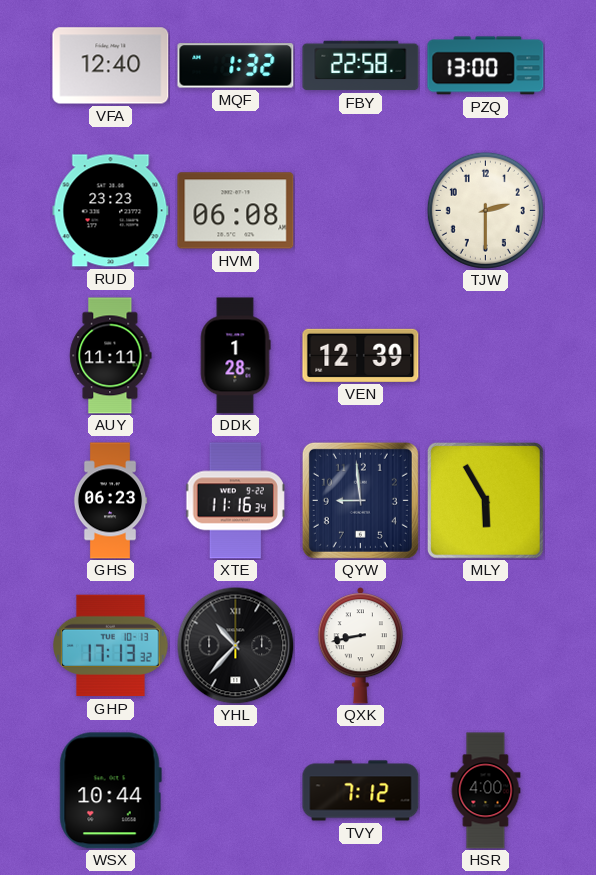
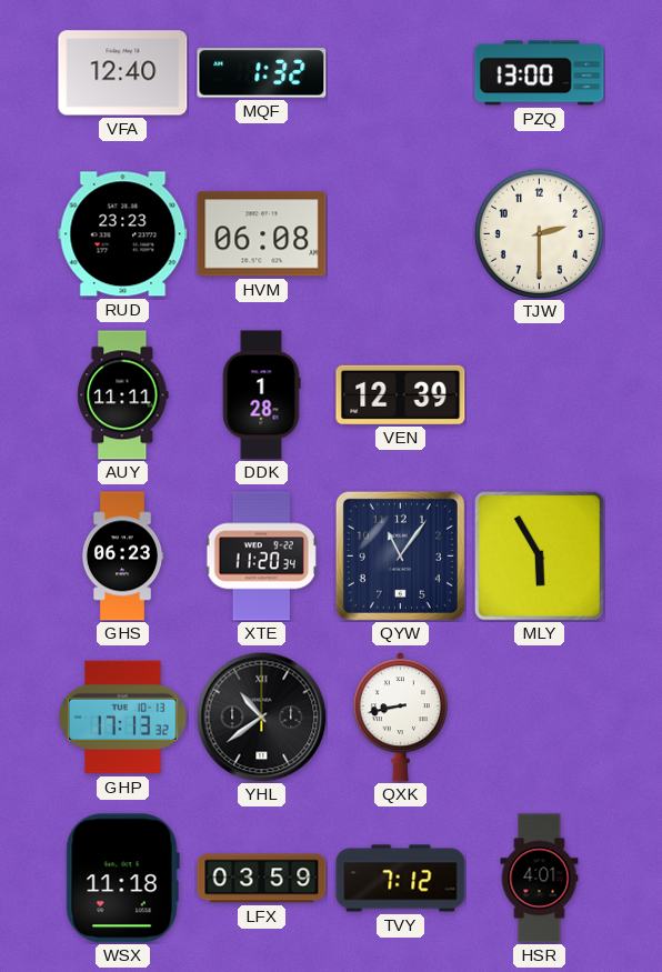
FBY: 22:58 -> none (361, 66)
XTE: 11:16 -> 11:20 (262, 557)
QYW: 8:59 -> 11:06 (400, 555)
YHL: 10:37 -> 10:39 (261, 717)
WSX: 10:44 -> 11:18 (122, 879)
LFX: none -> 03:59 (262, 879)
HSR: 4:00 -> 4:01 (540, 879)
